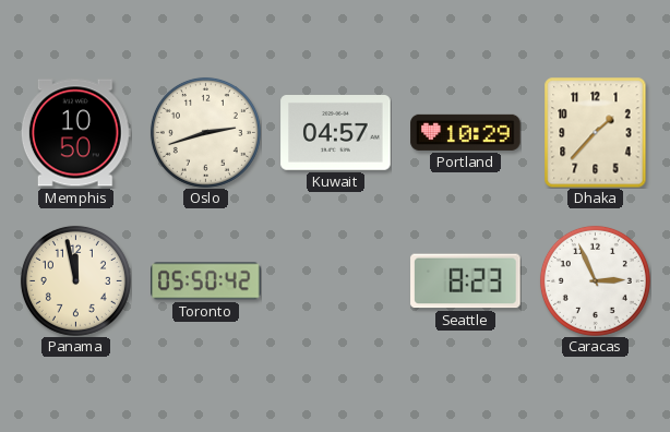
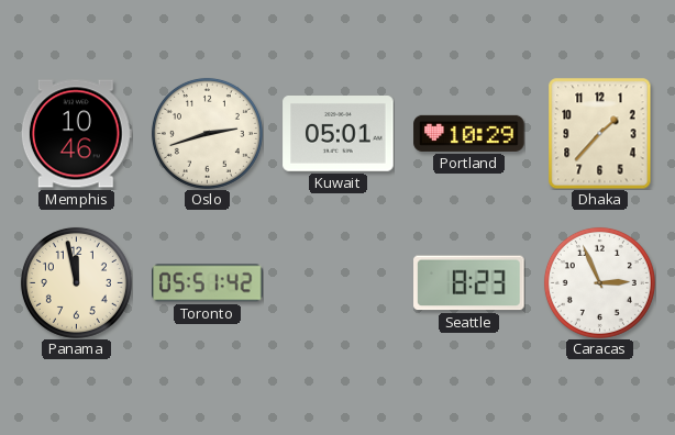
Memphis: 10:50 -> 10:46 (76, 134)
Kuwait: 04:57 -> 05:01 (339, 134)
Toronto: 05:50 -> 05:51 (208, 283)
